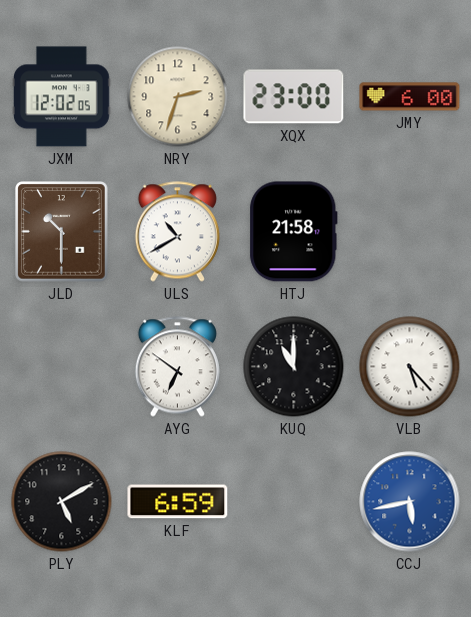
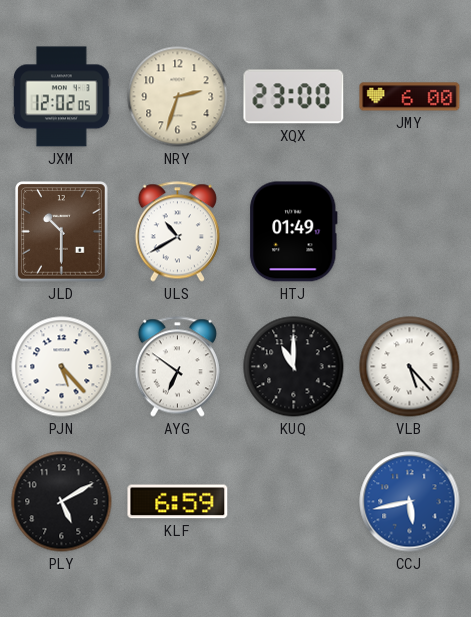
HTJ: 21:58 -> 01:49 (294, 232)
PJN: none -> 5:23 (62, 367)
